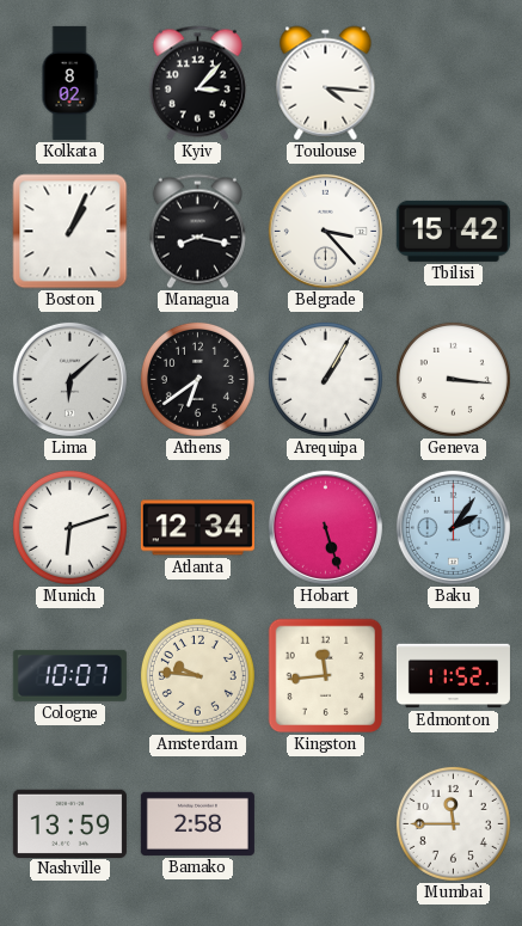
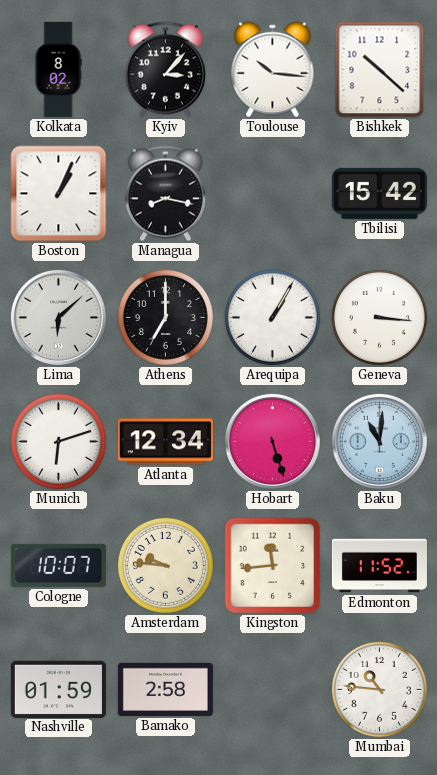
Toulouse: 4:16 -> 10:16 (273, 70)
Bishkek: none -> 10:22 (380, 70)
Belgrade: 3:23 -> none (325, 231)
Athens: 6:39 -> 7:00 (165, 317)
Baku: 2:06 -> 11:01 (379, 441)
Nashville: 13:59 -> 01:59 (58, 689)
Mumbai: 11:45 -> 10:46 (379, 689)
